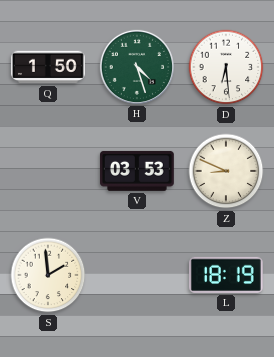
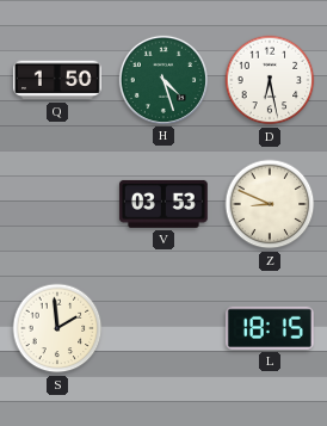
D: 6:29 -> 6:28 (270, 80)
L: 18:19 -> 18:15 (270, 328)
